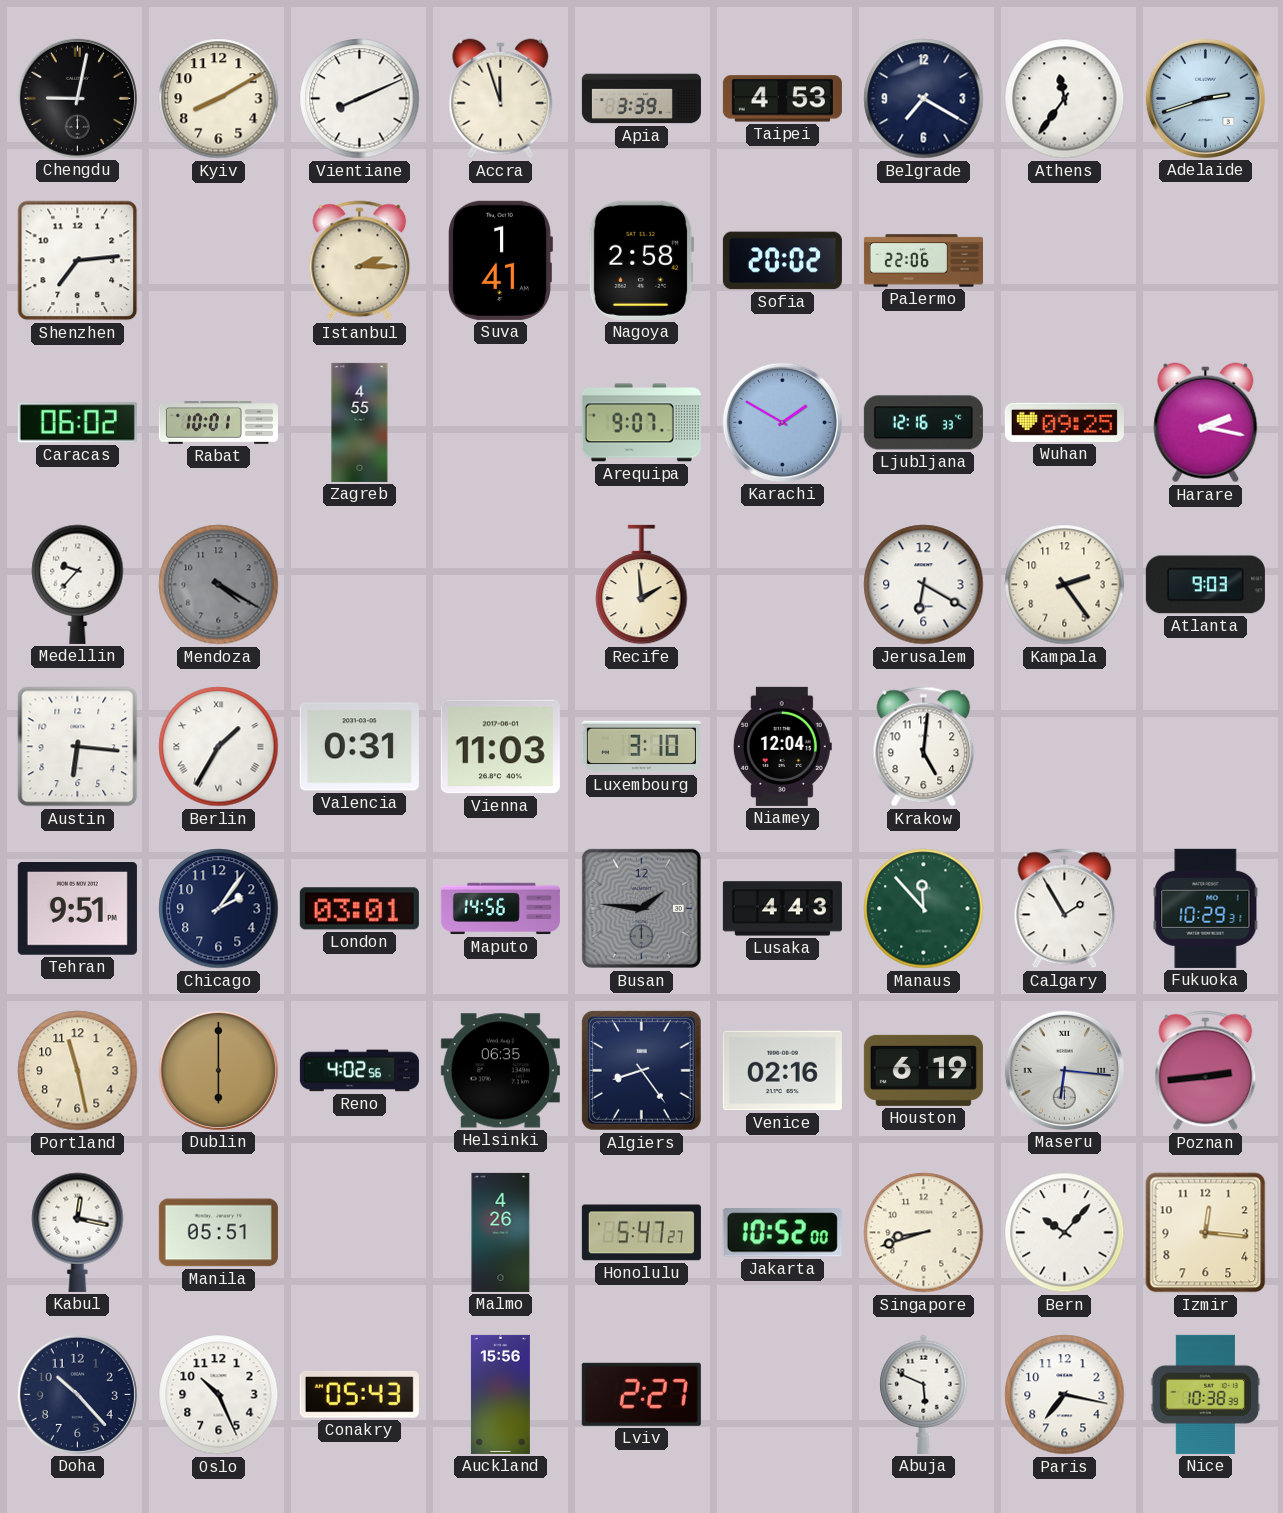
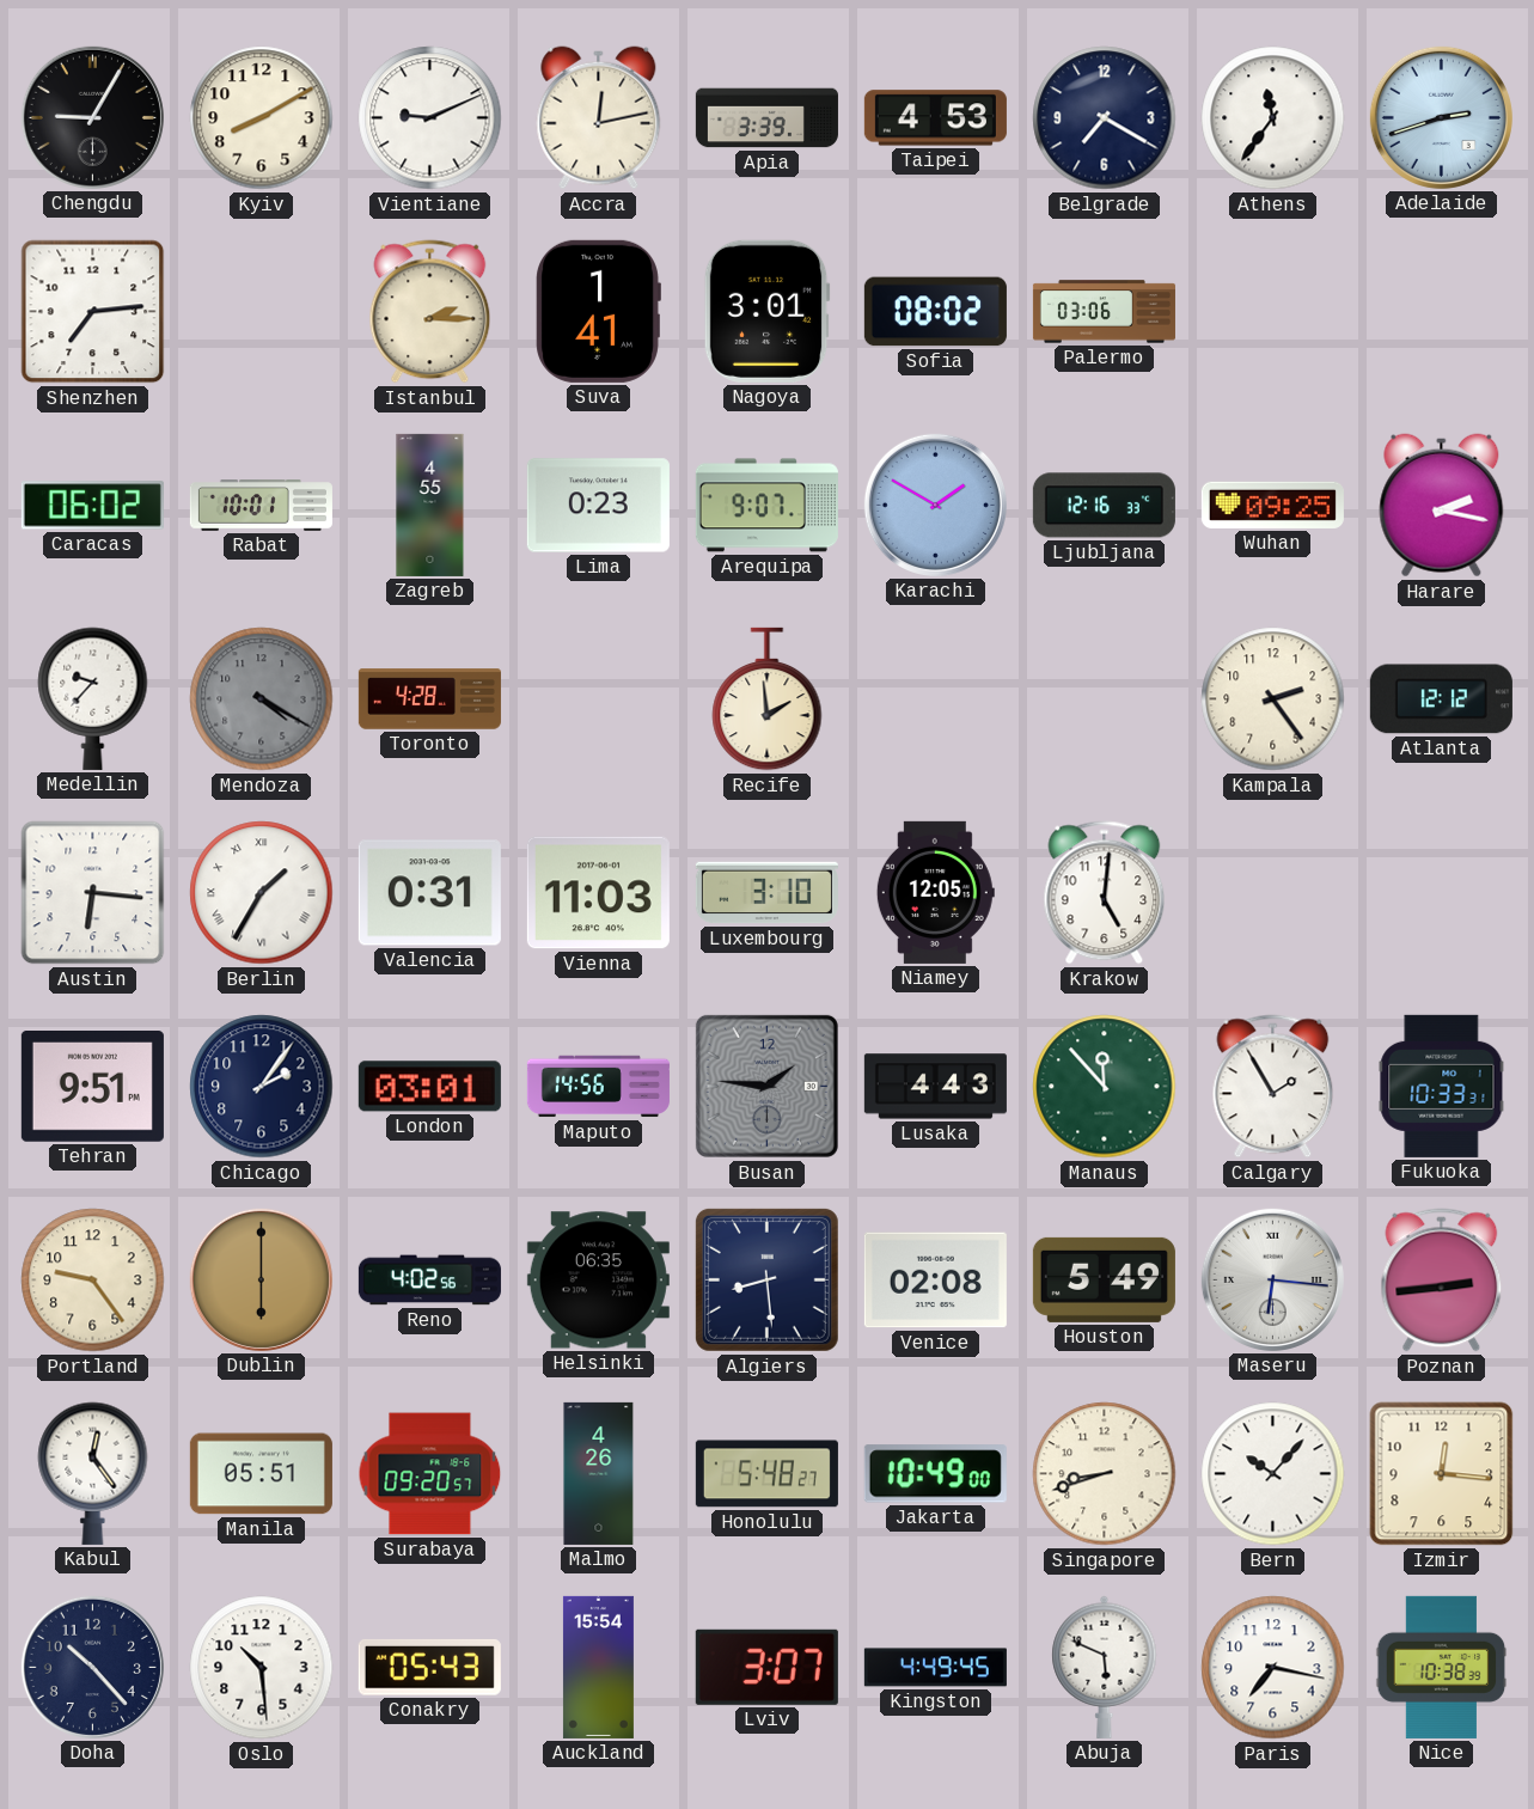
Chengdu: 9:02 -> 9:05 (92, 117)
Vientiane: 8:11 -> 9:11 (430, 118)
Accra: 11:57 -> 12:13 (599, 118)
Nagoya: 2:58 -> 3:01 (766, 311)
Sofia: 20:02 -> 08:02 (935, 312)
Palermo: 22:06 -> 03:06 (1104, 312)
Lima: none -> 0:23 (598, 506)
Toronto: none -> 4:28 (429, 699)
Jerusalem: 6:20 -> none (924, 585)
Atlanta: 9:03 -> 12:12 (1441, 699)
Niamey: 12:04 -> 12:05 (935, 892)
Fukuoka: 10:29 -> 10:33 (1442, 1086)
Portland: 11:28 -> 9:24 (93, 1281)
Algiers: 8:24 -> 8:29 (766, 1279)
Venice: 02:16 -> 02:08 (935, 1281)
Houston: 6:19 -> 5:49 (1104, 1279)
Kabul: 12:17 -> 12:24 (93, 1473)
Surabaya: none -> 09:20 (430, 1474)
Honolulu: 5:47 -> 5:48 (766, 1474)
Jakarta: 10:52 -> 10:49 (935, 1474)
Oslo: 10:26 -> 10:29 (262, 1668)
Auckland: 15:56 -> 15:54 (598, 1667)
Lviv: 2:27 -> 3:07 (766, 1667)
Kingston: none -> 4:49 (935, 1668)
